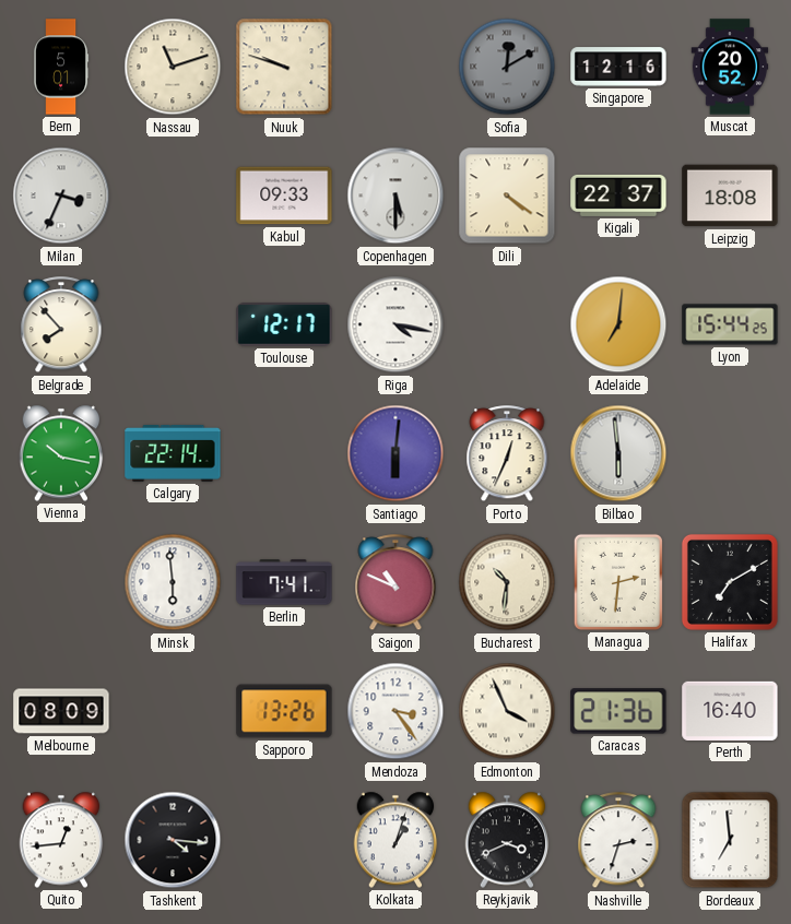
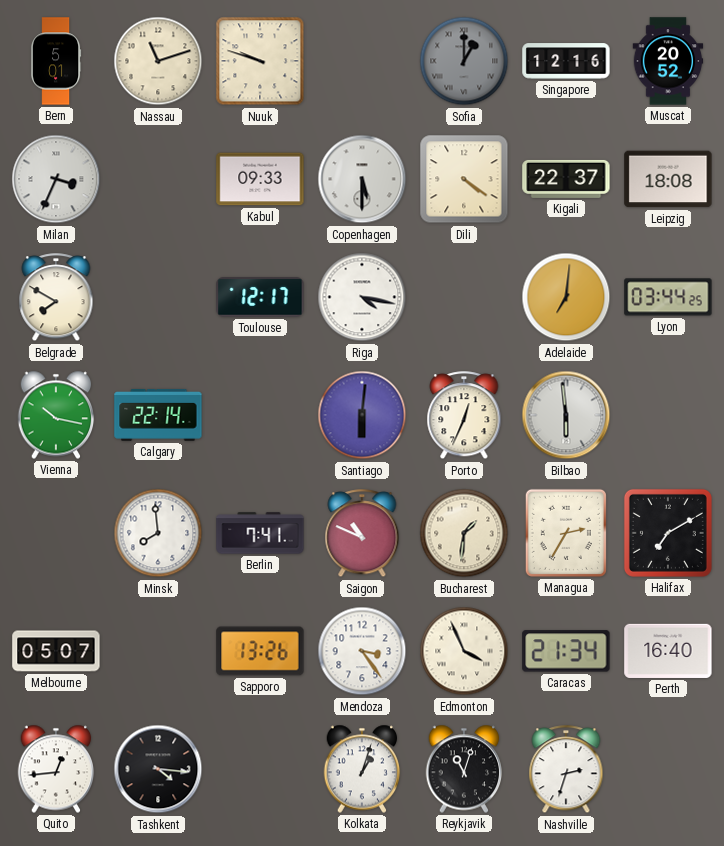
Sofia: 12:10 -> 1:00 (464, 61)
Belgrade: 7:53 -> 7:50 (56, 298)
Lyon: 15:44 -> 03:44 (668, 297)
Minsk: 5:59 -> 7:59 (158, 533)
Bucharest: 10:31 -> 1:31 (464, 533)
Managua: 2:31 -> 2:35 (566, 533)
Melbourne: 08:09 -> 05:07 (56, 651)
Caracas: 21:36 -> 21:34 (566, 651)
Reykjavik: 3:41 -> 11:03 (464, 769)
Bordeaux: 6:59 -> none (730, 840)
